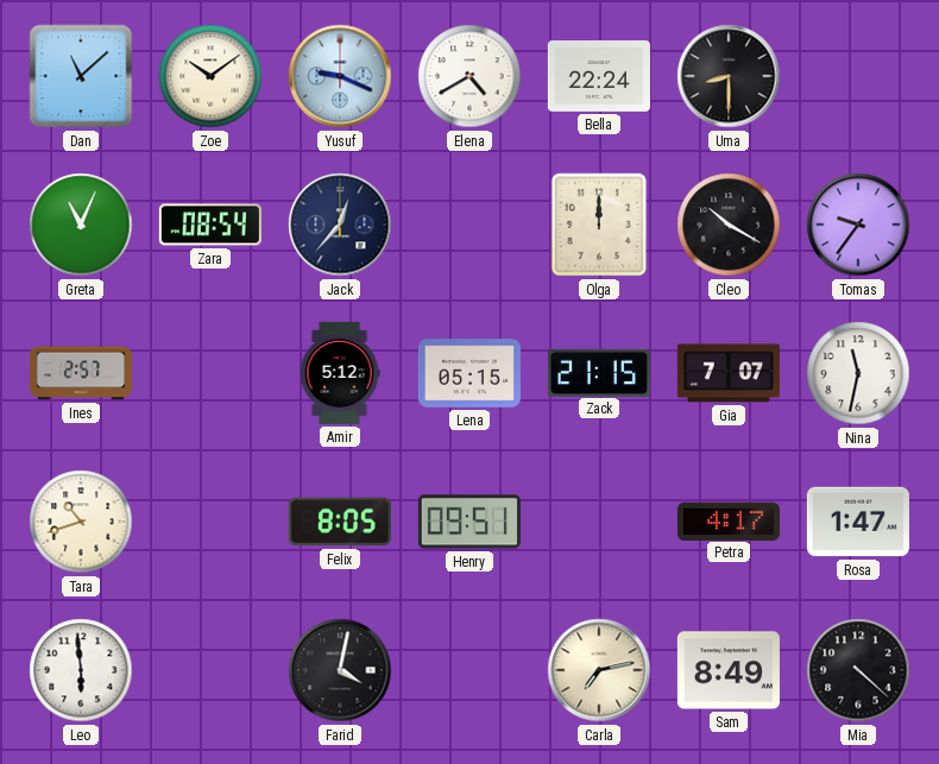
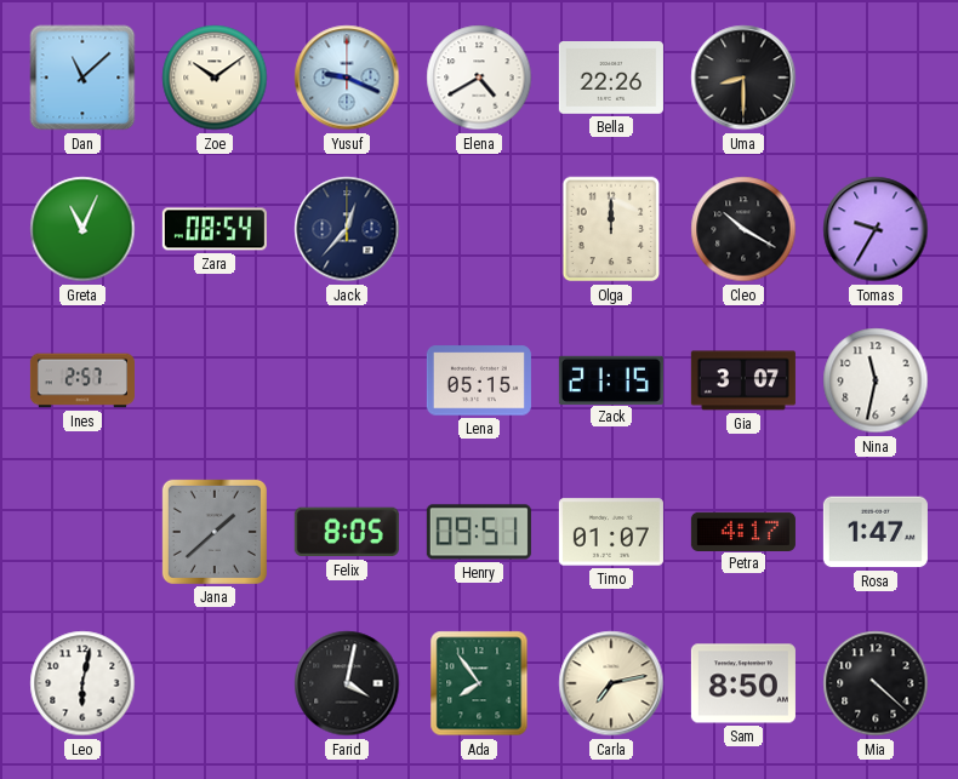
Bella: 22:24 -> 22:26 (611, 79)
Tomas: 9:36 -> 9:35 (876, 229)
Amir: 5:12 -> none (340, 373)
Gia: 7:07 -> 3:07 (743, 380)
Tara: 10:42 -> none (81, 522)
Jana: none -> 1:38 (215, 532)
Timo: none -> 01:07 (611, 532)
Leo: 5:59 -> 6:02 (82, 683)
Ada: none -> 7:54 (479, 683)
Sam: 8:49 -> 8:50 (743, 683)
